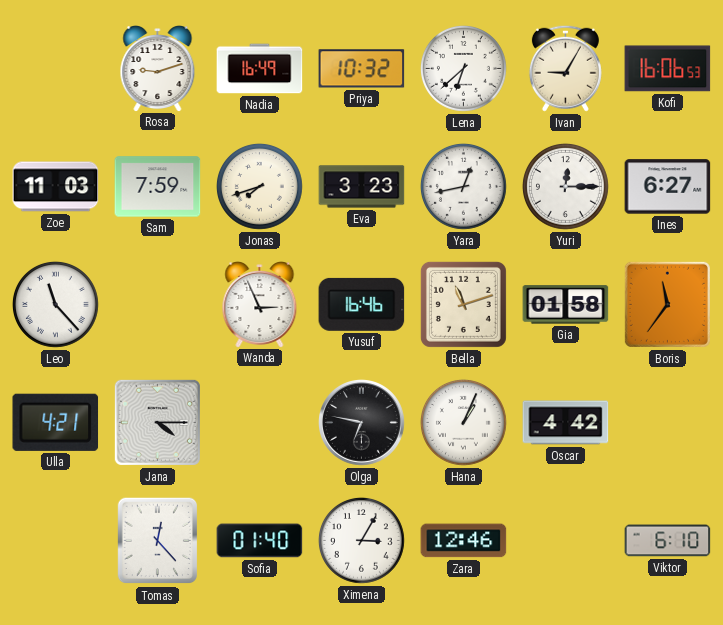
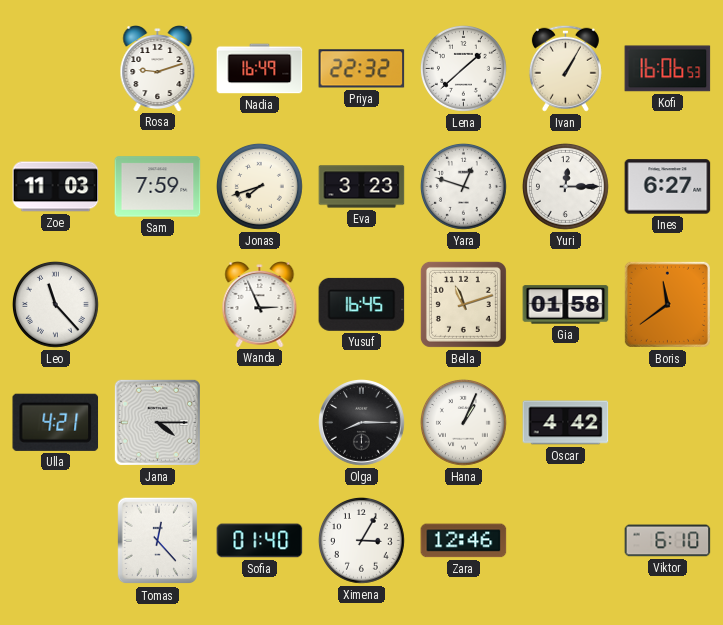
Priya: 10:32 -> 22:32 (362, 69)
Lena: 6:38 -> 1:38 (463, 68)
Ivan: 9:05 -> 1:05 (565, 68)
Yara: 12:43 -> 12:48 (463, 186)
Yusuf: 16:46 -> 16:45 (362, 304)
Boris: 11:36 -> 11:39 (667, 304)
Olga: 6:47 -> 8:15 (362, 423)
